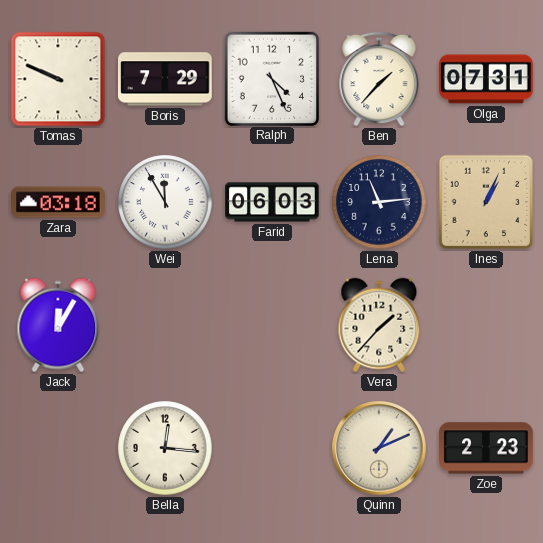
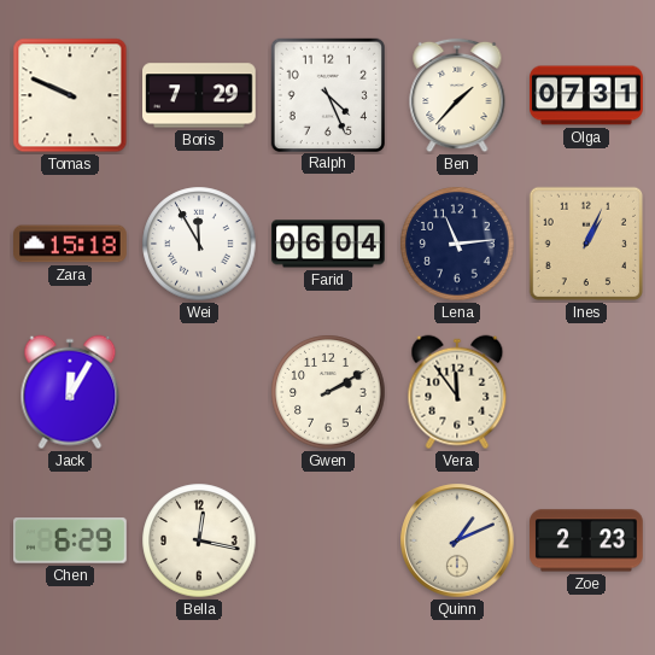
Zara: 03:18 -> 15:18 (70, 244)
Farid: 06:03 -> 06:04 (329, 244)
Gwen: none -> 2:10 (328, 392)
Vera: 1:37 -> 11:54 (457, 392)
Chen: none -> 6:29 (71, 540)
Bella: 12:16 -> 12:17 (199, 540)
